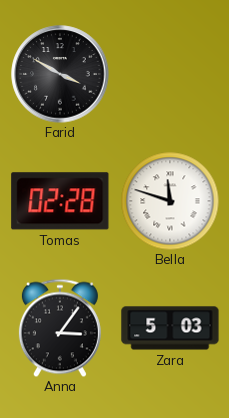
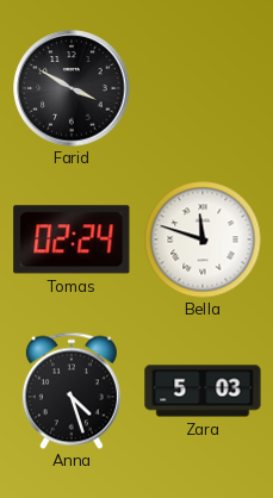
Tomas: 02:28 -> 02:24 (72, 239)
Anna: 3:06 -> 4:27 (72, 391)
